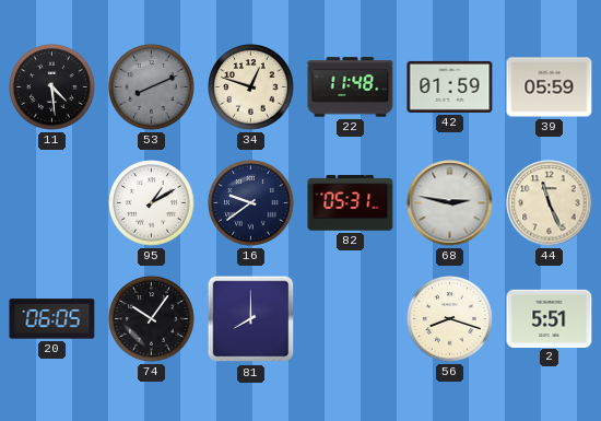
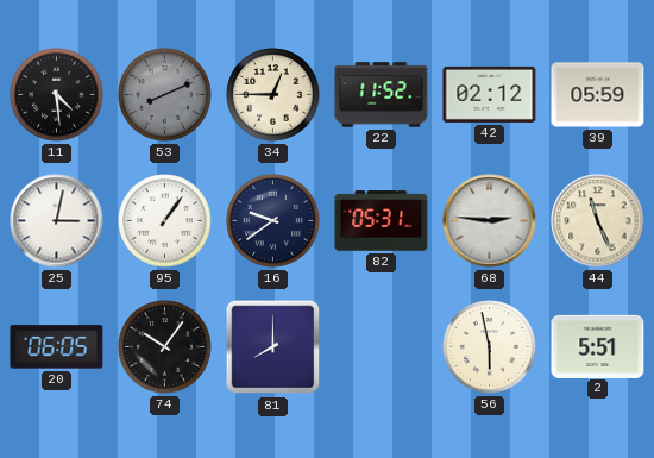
34: 12:48 -> 12:45 (273, 95)
22: 11:48 -> 11:52 (382, 95)
42: 01:59 -> 02:12 (490, 94)
25: none -> 3:02 (57, 221)
95: 1:10 -> 1:06 (165, 221)
68: 2:47 -> 2:46 (490, 221)
56: 8:18 -> 5:58 (490, 347)
